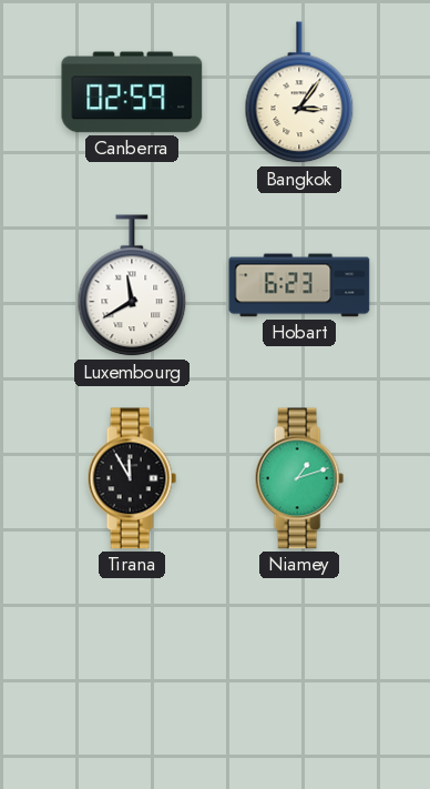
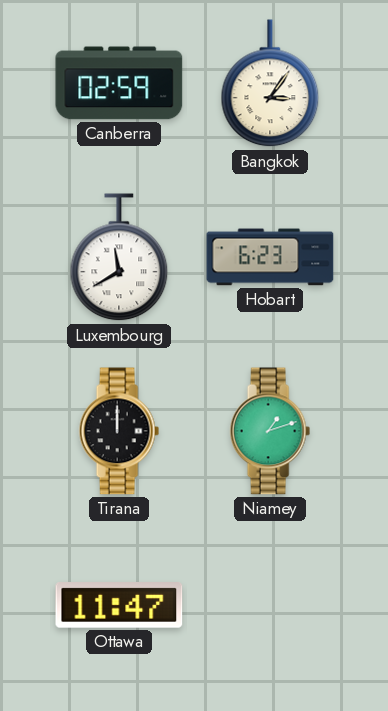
Tirana: 11:55 -> 12:00 (119, 431)
Ottawa: none -> 11:47 (119, 606)
